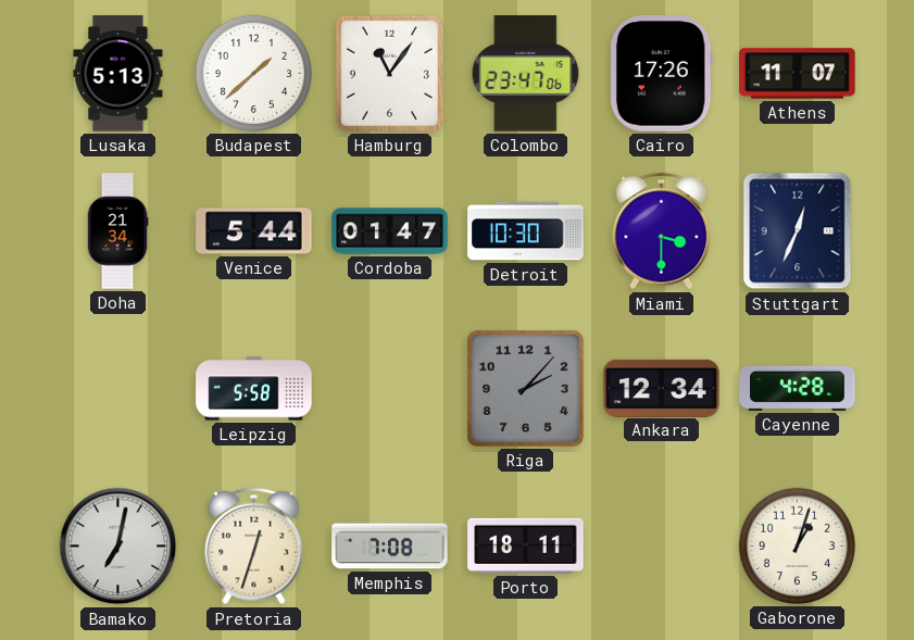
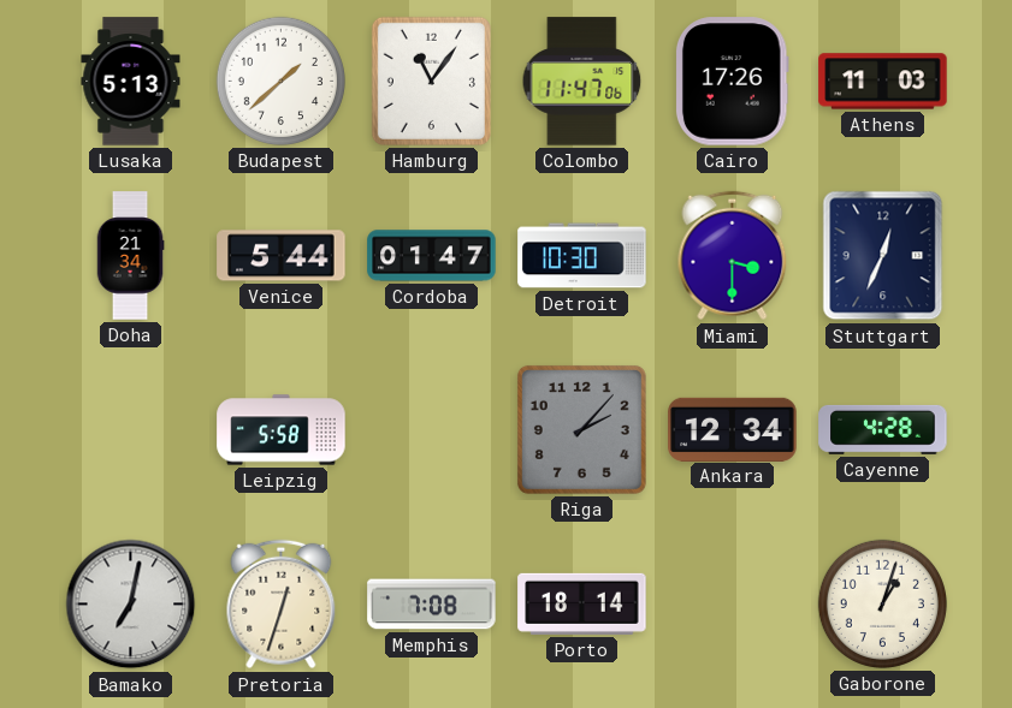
Colombo: 23:47 -> 11:47 (582, 82)
Athens: 11:07 -> 11:03 (883, 82)
Porto: 18:11 -> 18:14 (582, 603)
